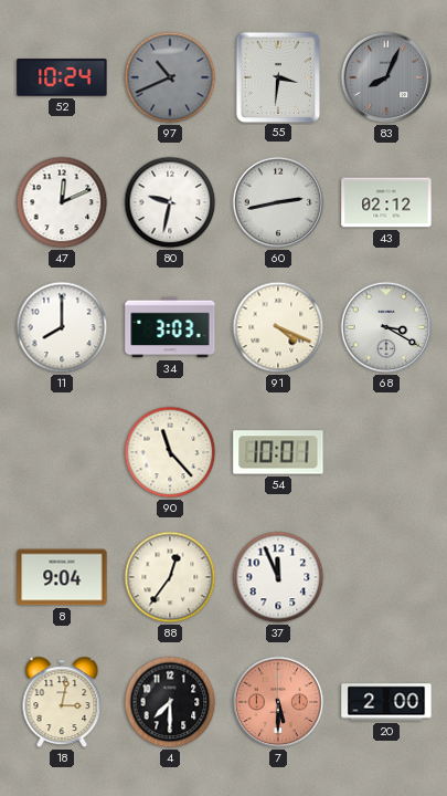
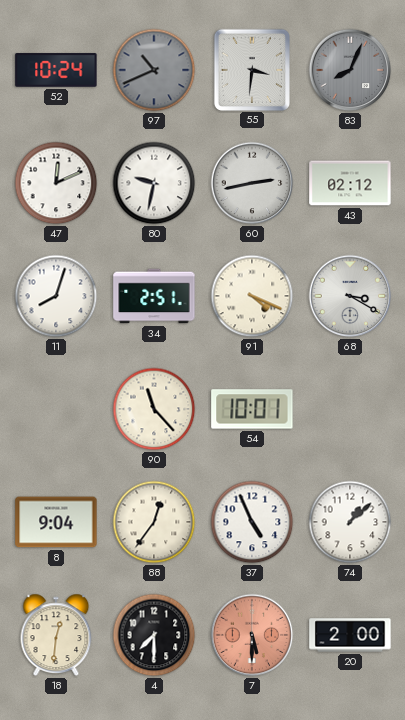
11: 8:00 -> 8:03 (56, 296)
34: 3:03 -> 2:51 (154, 296)
37: 11:56 -> 4:56 (252, 522)
74: none -> 1:08 (350, 522)
18: 3:02 -> 12:31 (56, 635)
